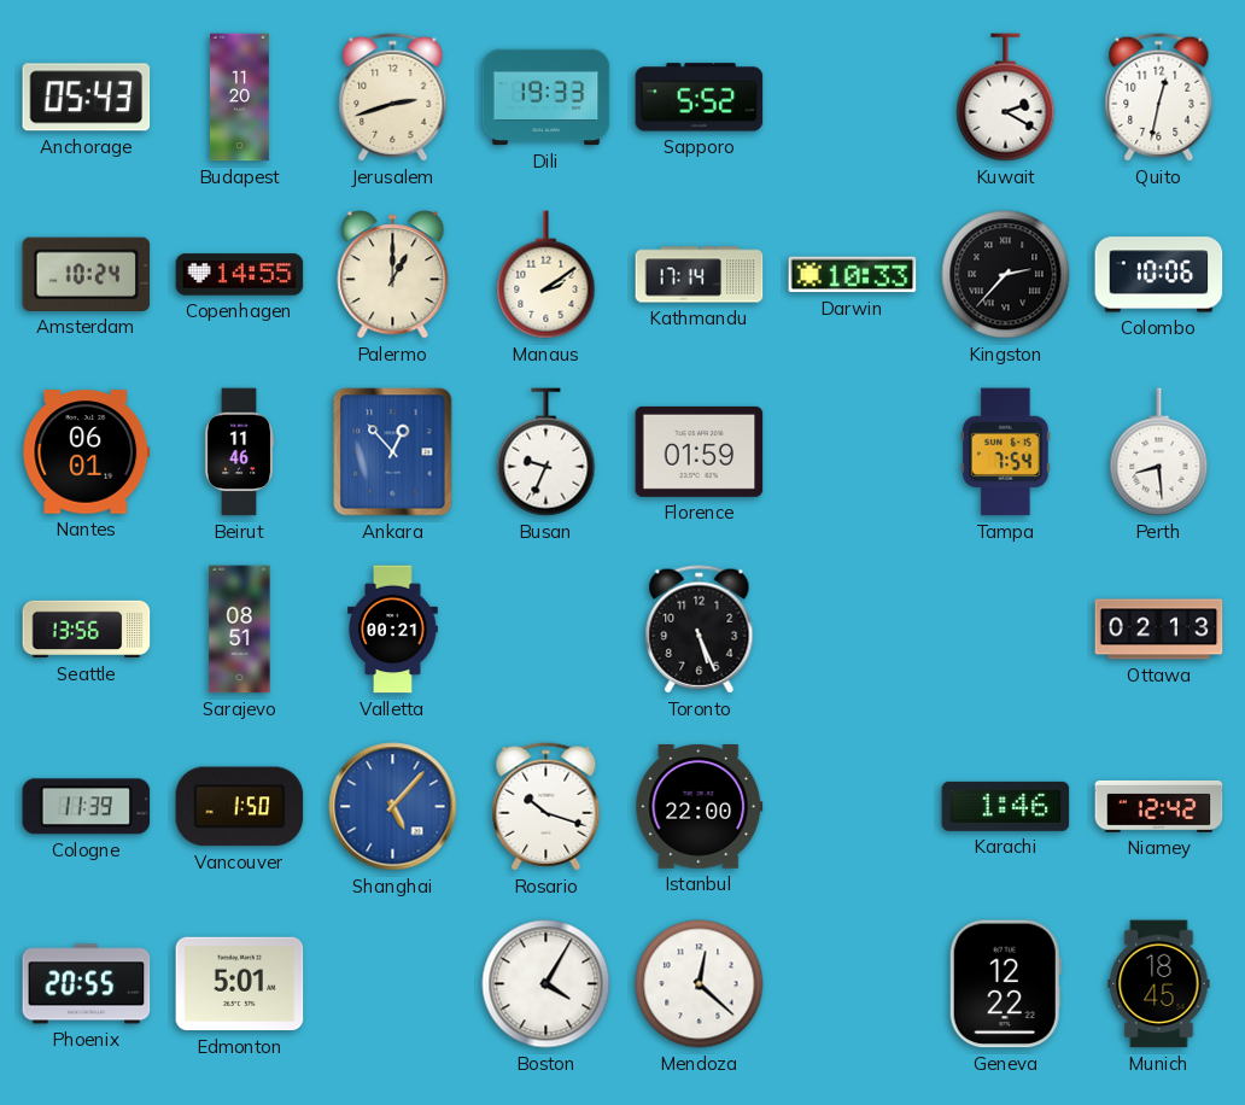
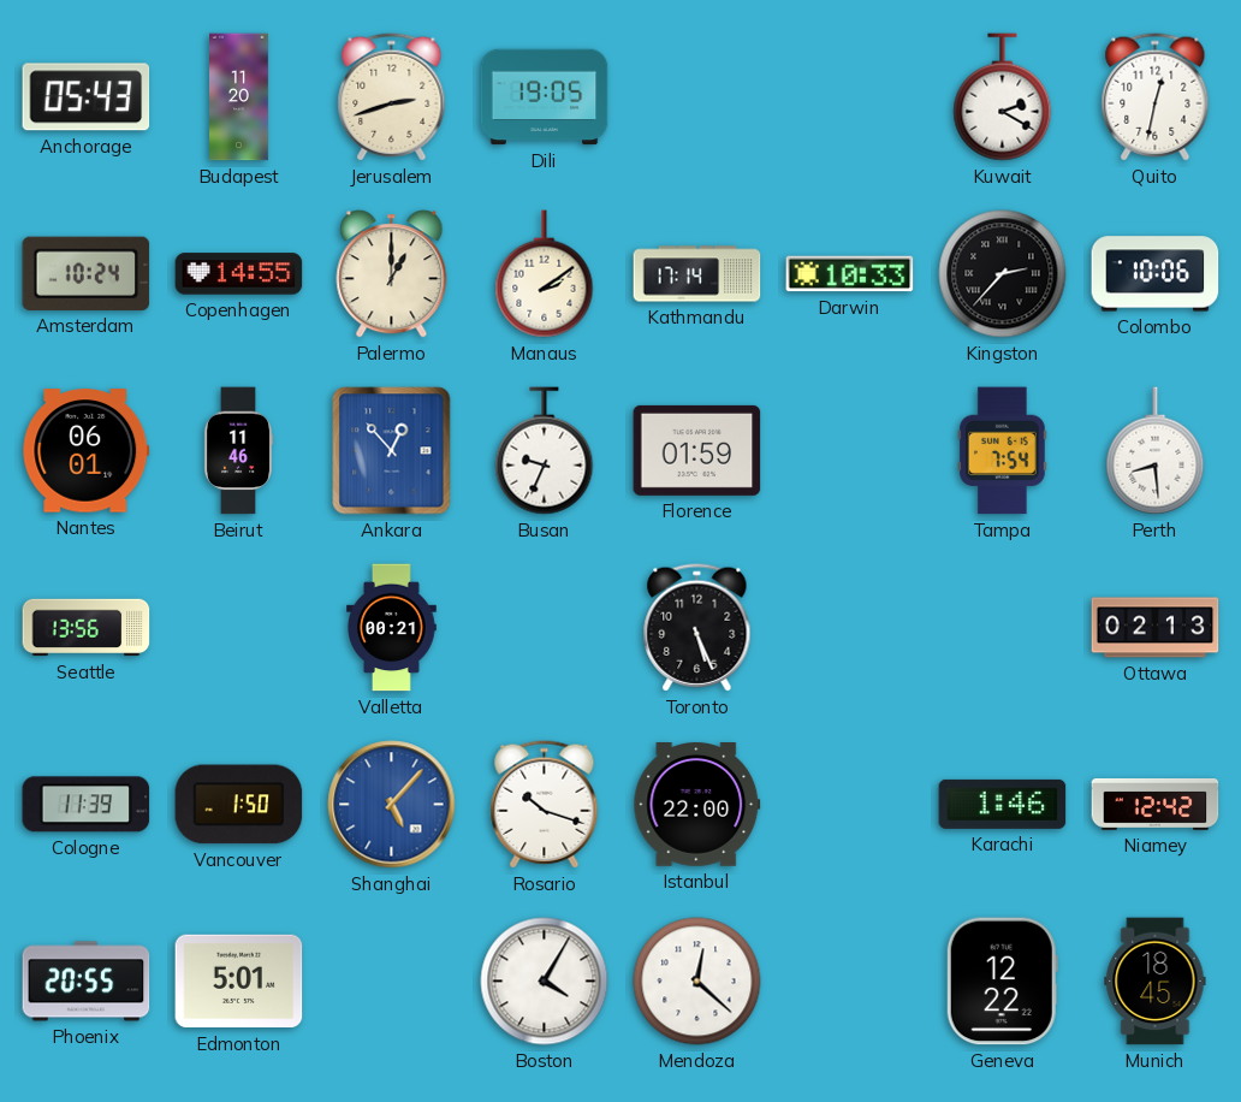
Dili: 19:33 -> 19:05 (545, 97)
Sapporo: 5:52 -> none (700, 98)
Sarajevo: 08:51 -> none (240, 630)
